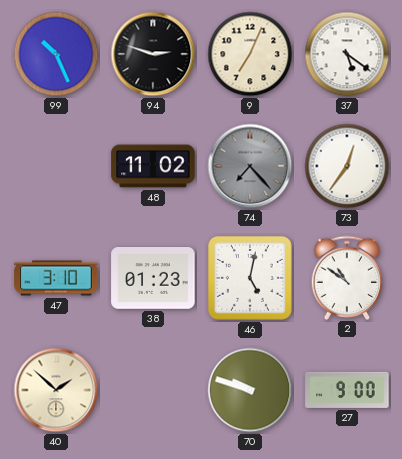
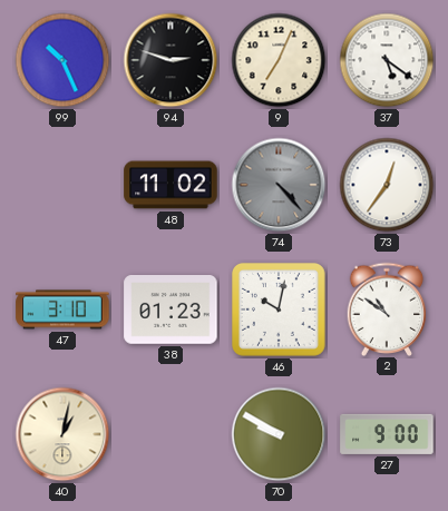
74: 7:23 -> 4:23 (279, 185)
46: 5:02 -> 10:02 (280, 311)
40: 1:52 -> 1:02 (62, 434)
70: 9:48 -> 9:50 (279, 434)
